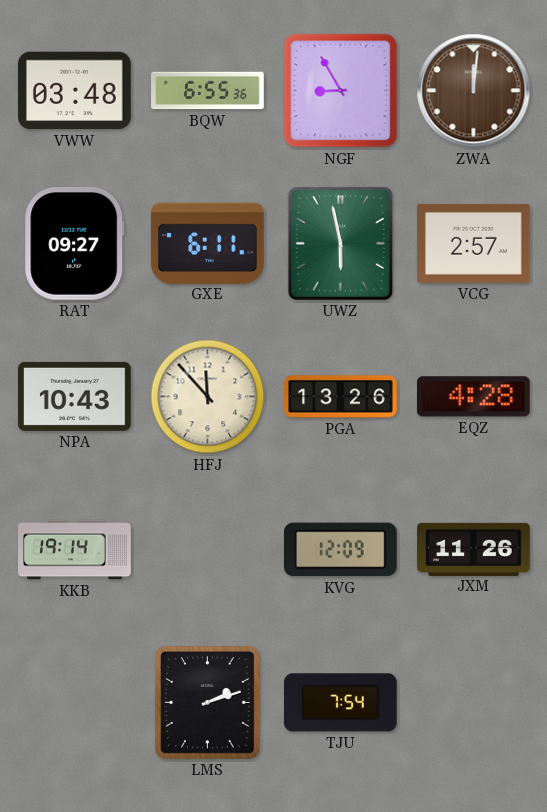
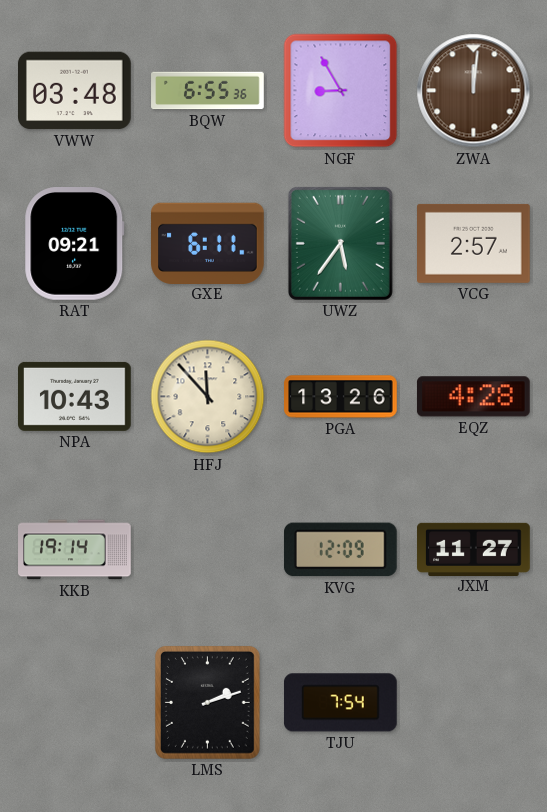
RAT: 09:27 -> 09:21 (75, 244)
UWZ: 5:58 -> 5:36 (340, 243)
JXM: 11:26 -> 11:27 (474, 549)
